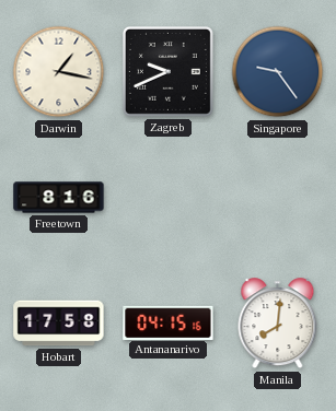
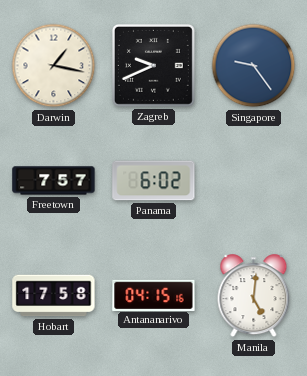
Freetown: 8:16 -> 7:57 (54, 181)
Panama: none -> 6:02 (154, 181)
Manila: 8:01 -> 5:01 (254, 296)
